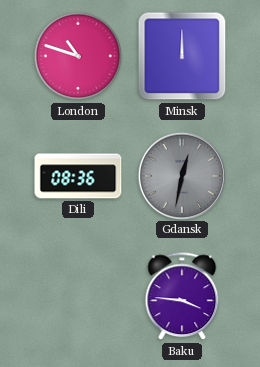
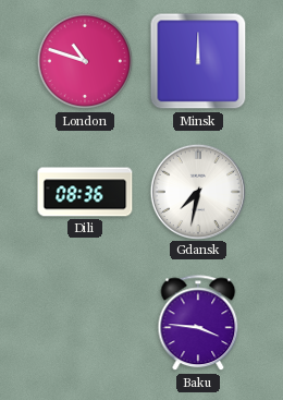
Gdansk: 12:32 -> 7:32 (197, 191)
Gdansk dial: grey -> white (197, 191)
